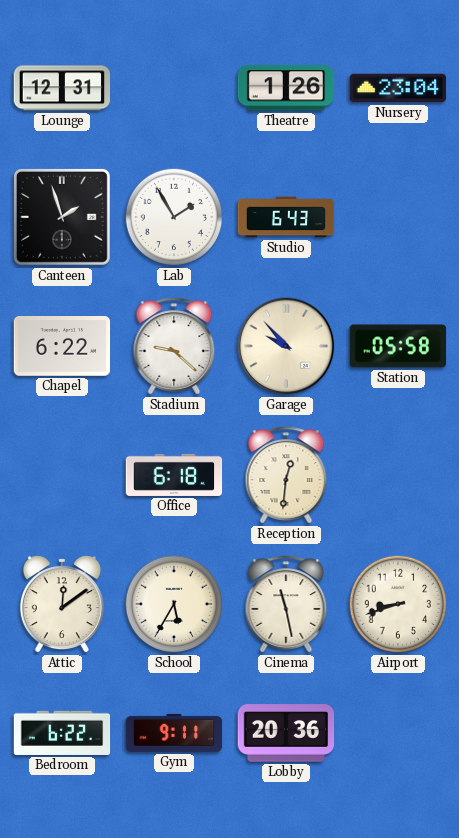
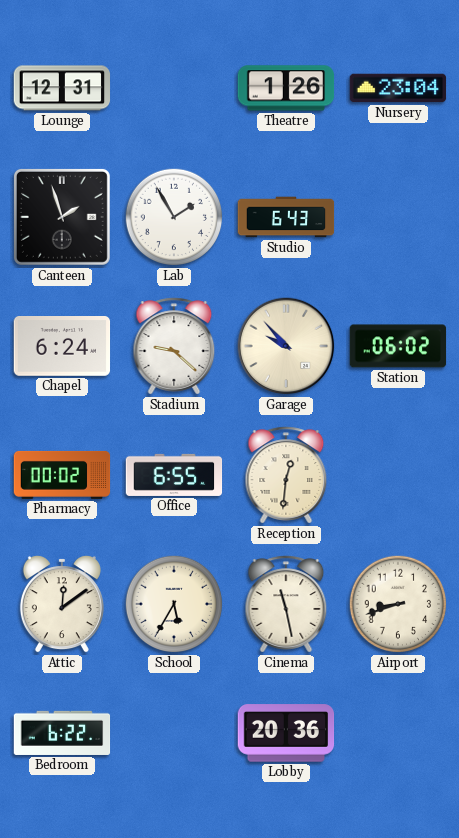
Chapel: 6:22 -> 6:24 (62, 347)
Station: 05:58 -> 06:02 (398, 346)
Pharmacy: none -> 00:02 (62, 475)
Office: 6:18 -> 6:55 (174, 475)
Gym: 9:11 -> none (174, 733)
